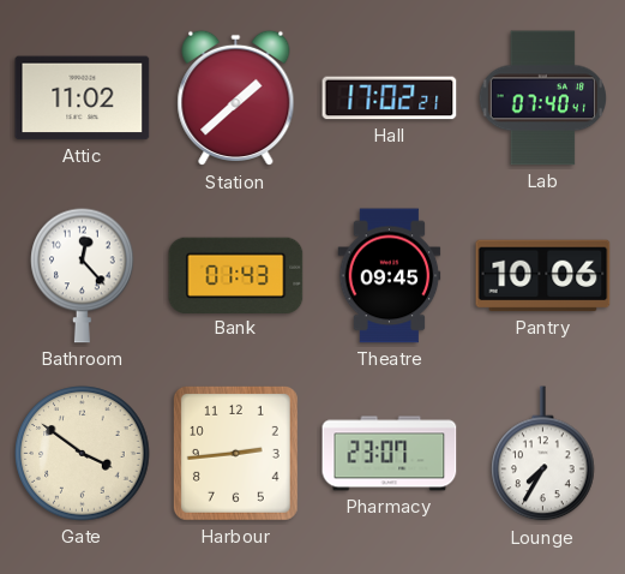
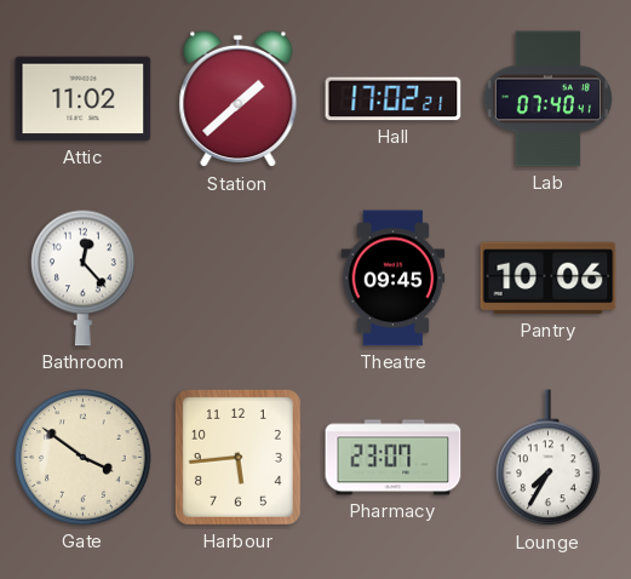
Bank: 01:43 -> none (236, 275)
Harbour: 2:44 -> 5:44 (237, 457)
